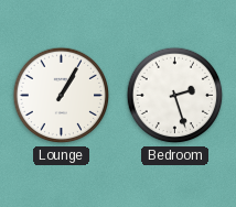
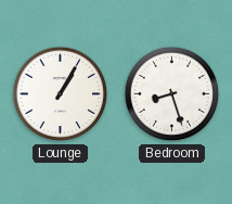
Bedroom: 2:27 -> 8:27 (172, 94)
